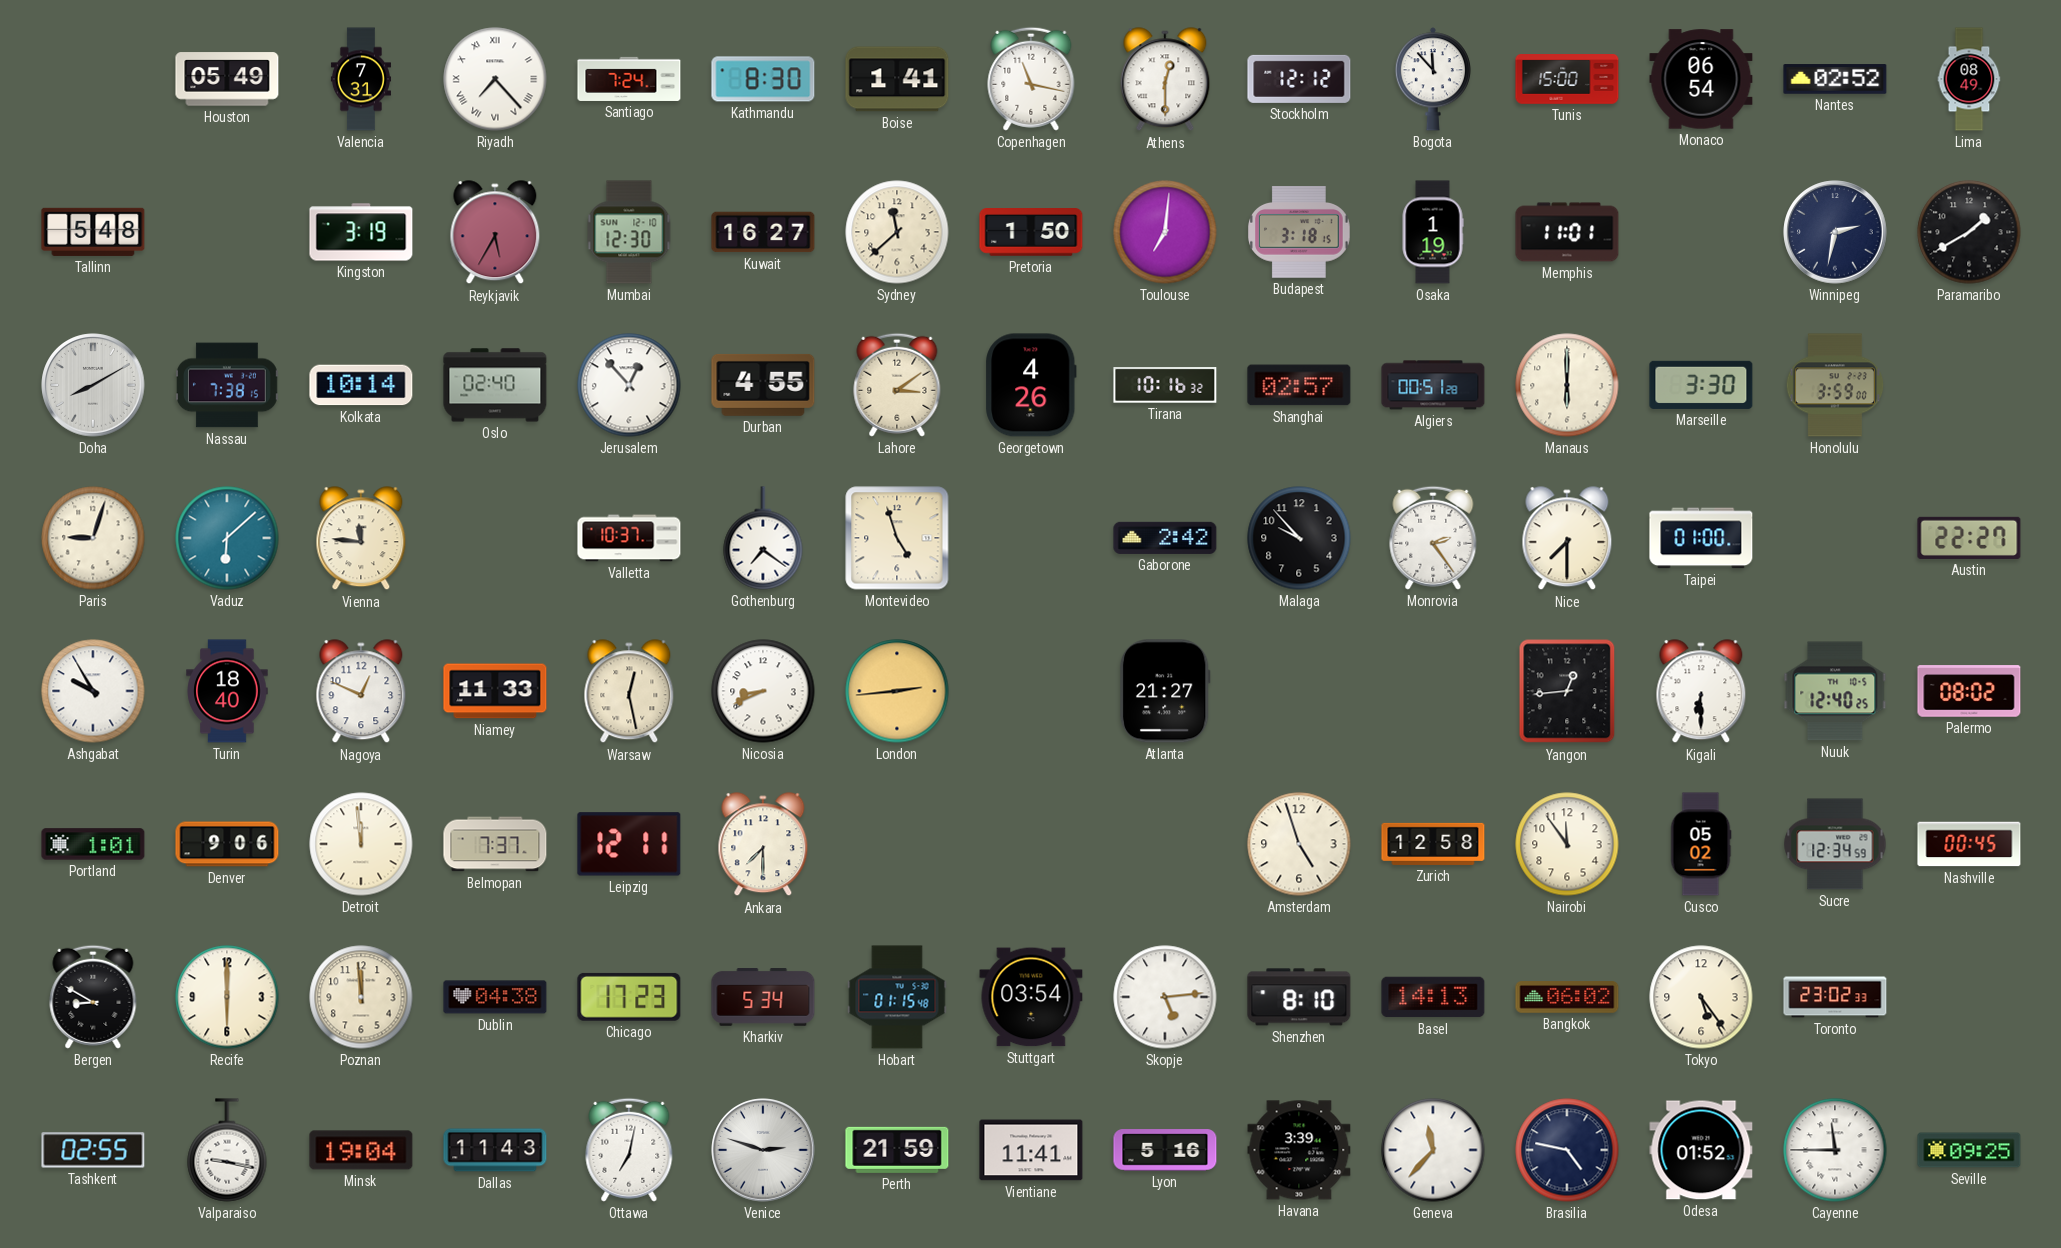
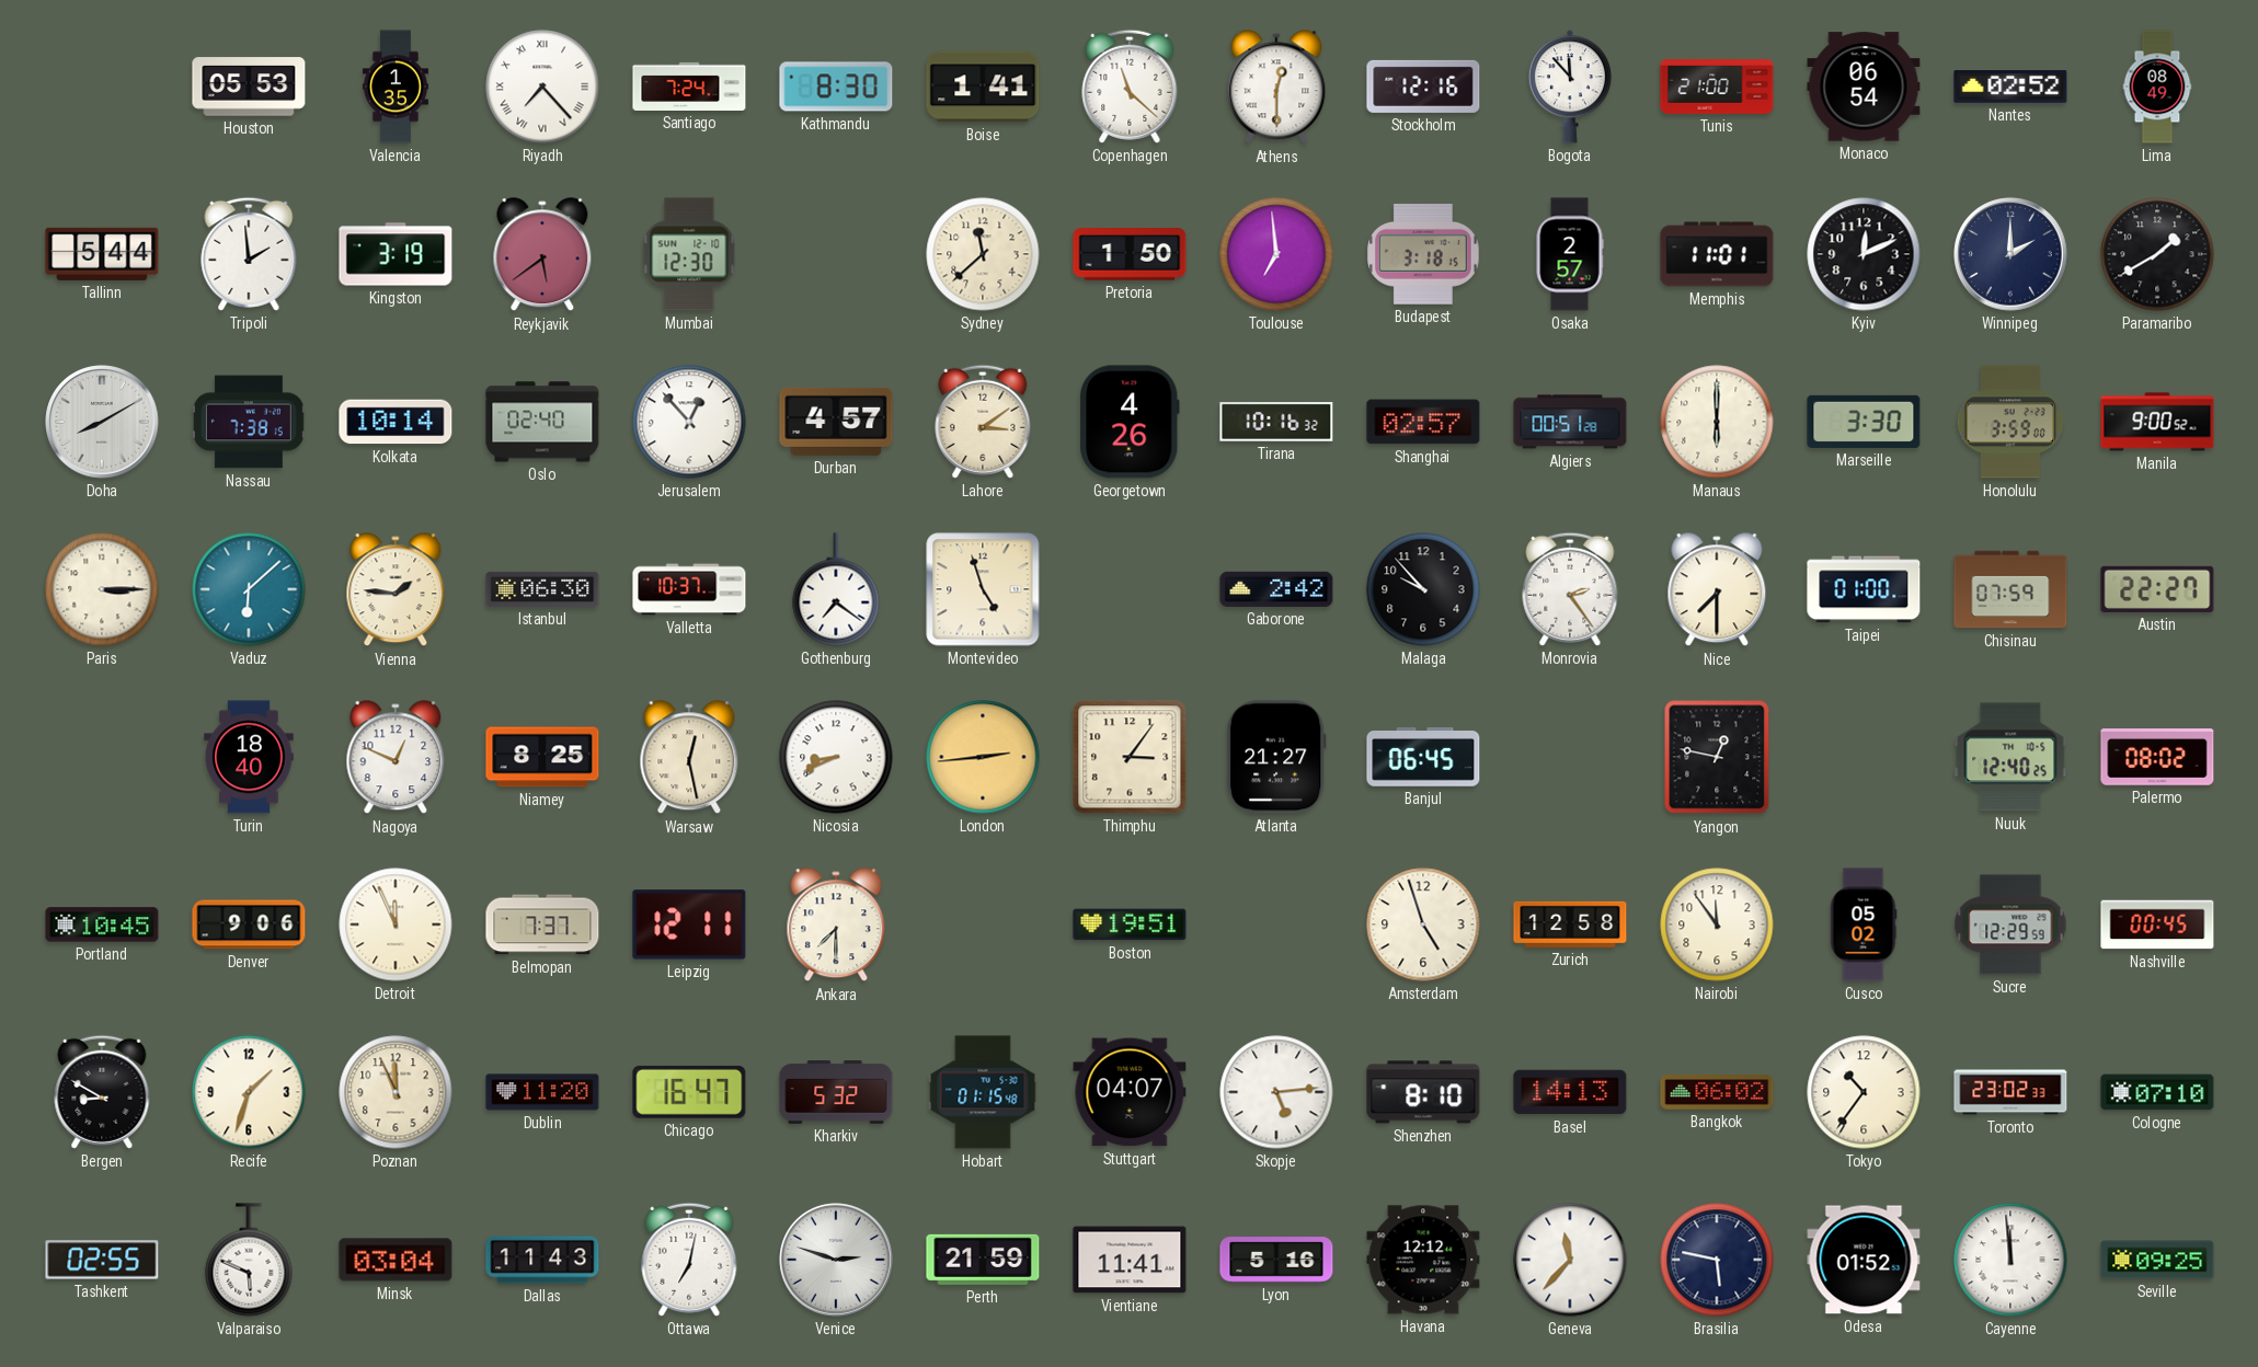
Houston: 05:49 -> 05:53 (249, 87)
Valencia: 7:31 -> 1:35 (396, 87)
Copenhagen: 11:17 -> 11:22 (1130, 87)
Stockholm: 12:12 -> 12:16 (1423, 87)
Tunis: 15:00 -> 21:00 (1717, 87)
Tallinn: 5:48 -> 5:44 (102, 254)
Tripoli: none -> 1:59 (249, 254)
Reykjavik: 5:35 -> 5:39 (542, 255)
Kuwait: 16:27 -> none (763, 232)
Toulouse: 7:01 -> 6:59 (1276, 254)
Osaka: 1:19 -> 2:57 (1570, 254)
Kyiv: none -> 12:11 (1864, 254)
Winnipeg: 2:32 -> 2:00 (2010, 254)
Durban: 4:55 -> 4:57 (836, 422)
Manila: none -> 9:00 (2157, 422)
Paris: 9:03 -> 3:15 (102, 589)
Vienna: 11:46 -> 1:46 (396, 590)
Istanbul: none -> 06:30 (542, 589)
Chisinau: none -> 07:59 (2010, 589)
Ashgabat: 9:55 -> none (93, 691)
Niamey: 11:33 -> 8:25 (542, 757)
Thimphu: none -> 3:06 (1130, 757)
Banjul: none -> 06:45 (1423, 758)
Yangon: 12:44 -> 12:47 (1717, 757)
Kigali: 6:30 -> none (1701, 692)
Portland: 1:01 -> 10:45 (102, 924)
Detroit: 11:59 -> 11:56 (396, 924)
Boston: none -> 19:51 (1130, 924)
Sucre: 12:34 -> 12:29 (2010, 924)
Recife: 6:00 -> 1:33 (249, 1092)
Poznan: 11:59 -> 11:56 (396, 1092)
Dublin: 04:38 -> 11:20 (542, 1092)
Chicago: 17:23 -> 16:47 (689, 1092)
Kharkiv: 5:34 -> 5:32 (836, 1093)
Stuttgart: 03:54 -> 04:07 (1130, 1092)
Tokyo: 5:24 -> 10:36 (1864, 1092)
Cologne: none -> 07:10 (2157, 1092)
Valparaiso: 9:17 -> 5:49 (249, 1260)
Minsk: 19:04 -> 03:04 (396, 1260)
Havana: 3:39 -> 12:12 (1423, 1260)
Brasilia: 4:47 -> 5:47 (1717, 1260)
Cayenne: 11:45 -> 11:59 (2010, 1260)
